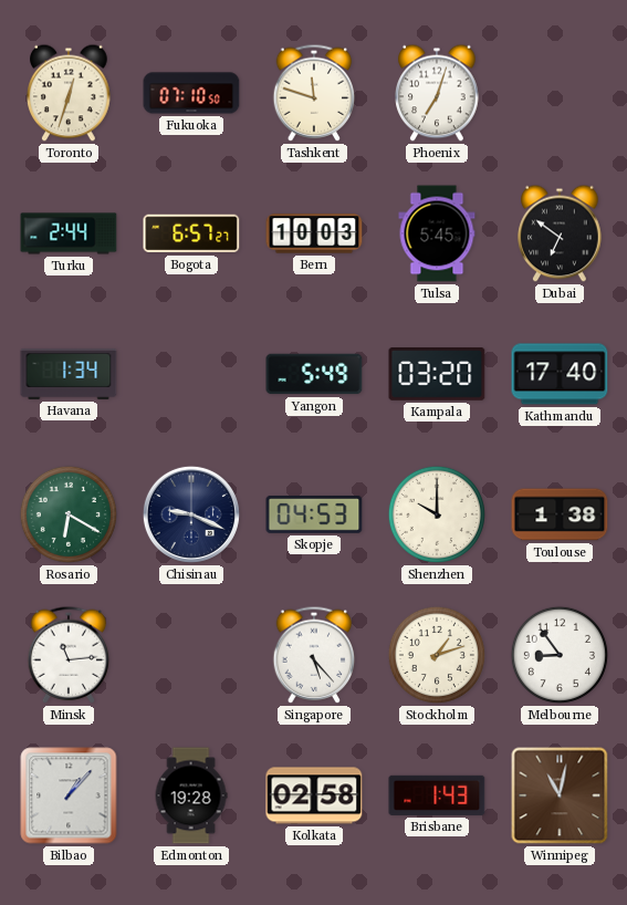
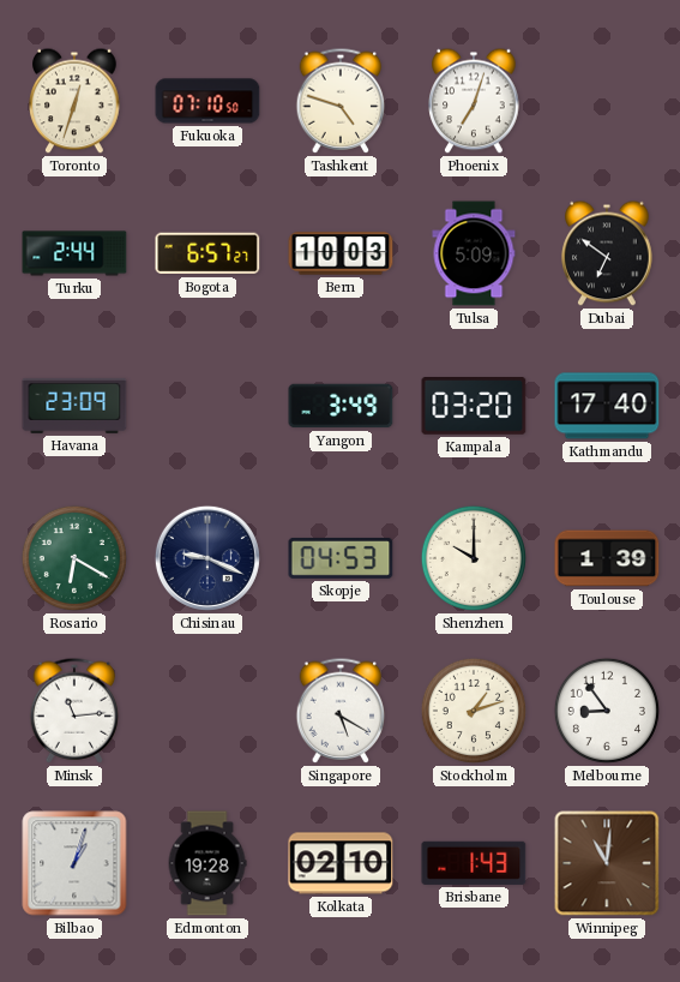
Tashkent: 11:48 -> 4:48 (341, 101)
Tulsa: 5:45 -> 5:09 (474, 253)
Havana: 1:34 -> 23:09 (74, 406)
Yangon: 5:49 -> 3:49 (341, 406)
Toulouse: 1:38 -> 1:39 (607, 558)
Singapore: 5:23 -> 5:20 (341, 711)
Bilbao: 1:07 -> 1:03 (74, 863)
Kolkata: 02:58 -> 02:10 (341, 863)
Winnipeg: 11:02 -> 11:01 (607, 863)
